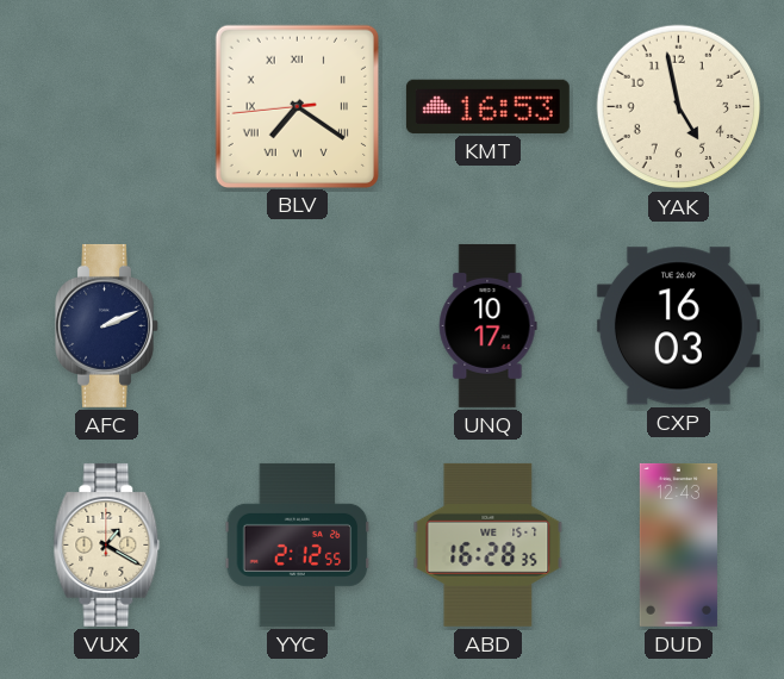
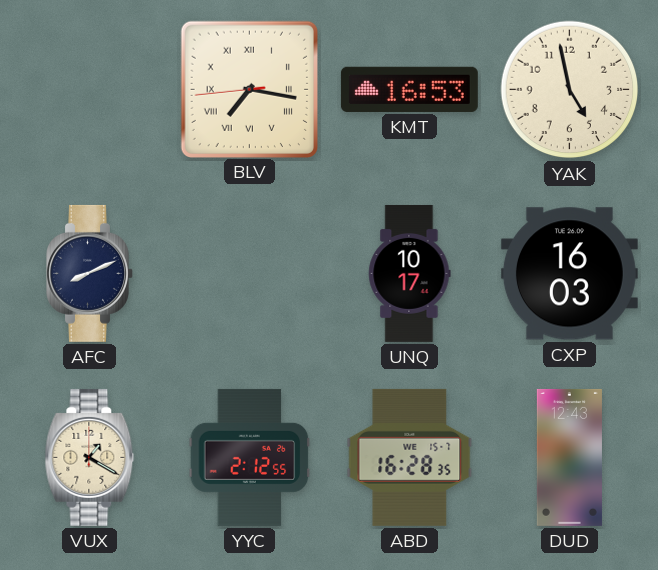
BLV: 7:20 -> 7:16 (249, 89)
AFC: 2:11 -> 8:11 (90, 273)
